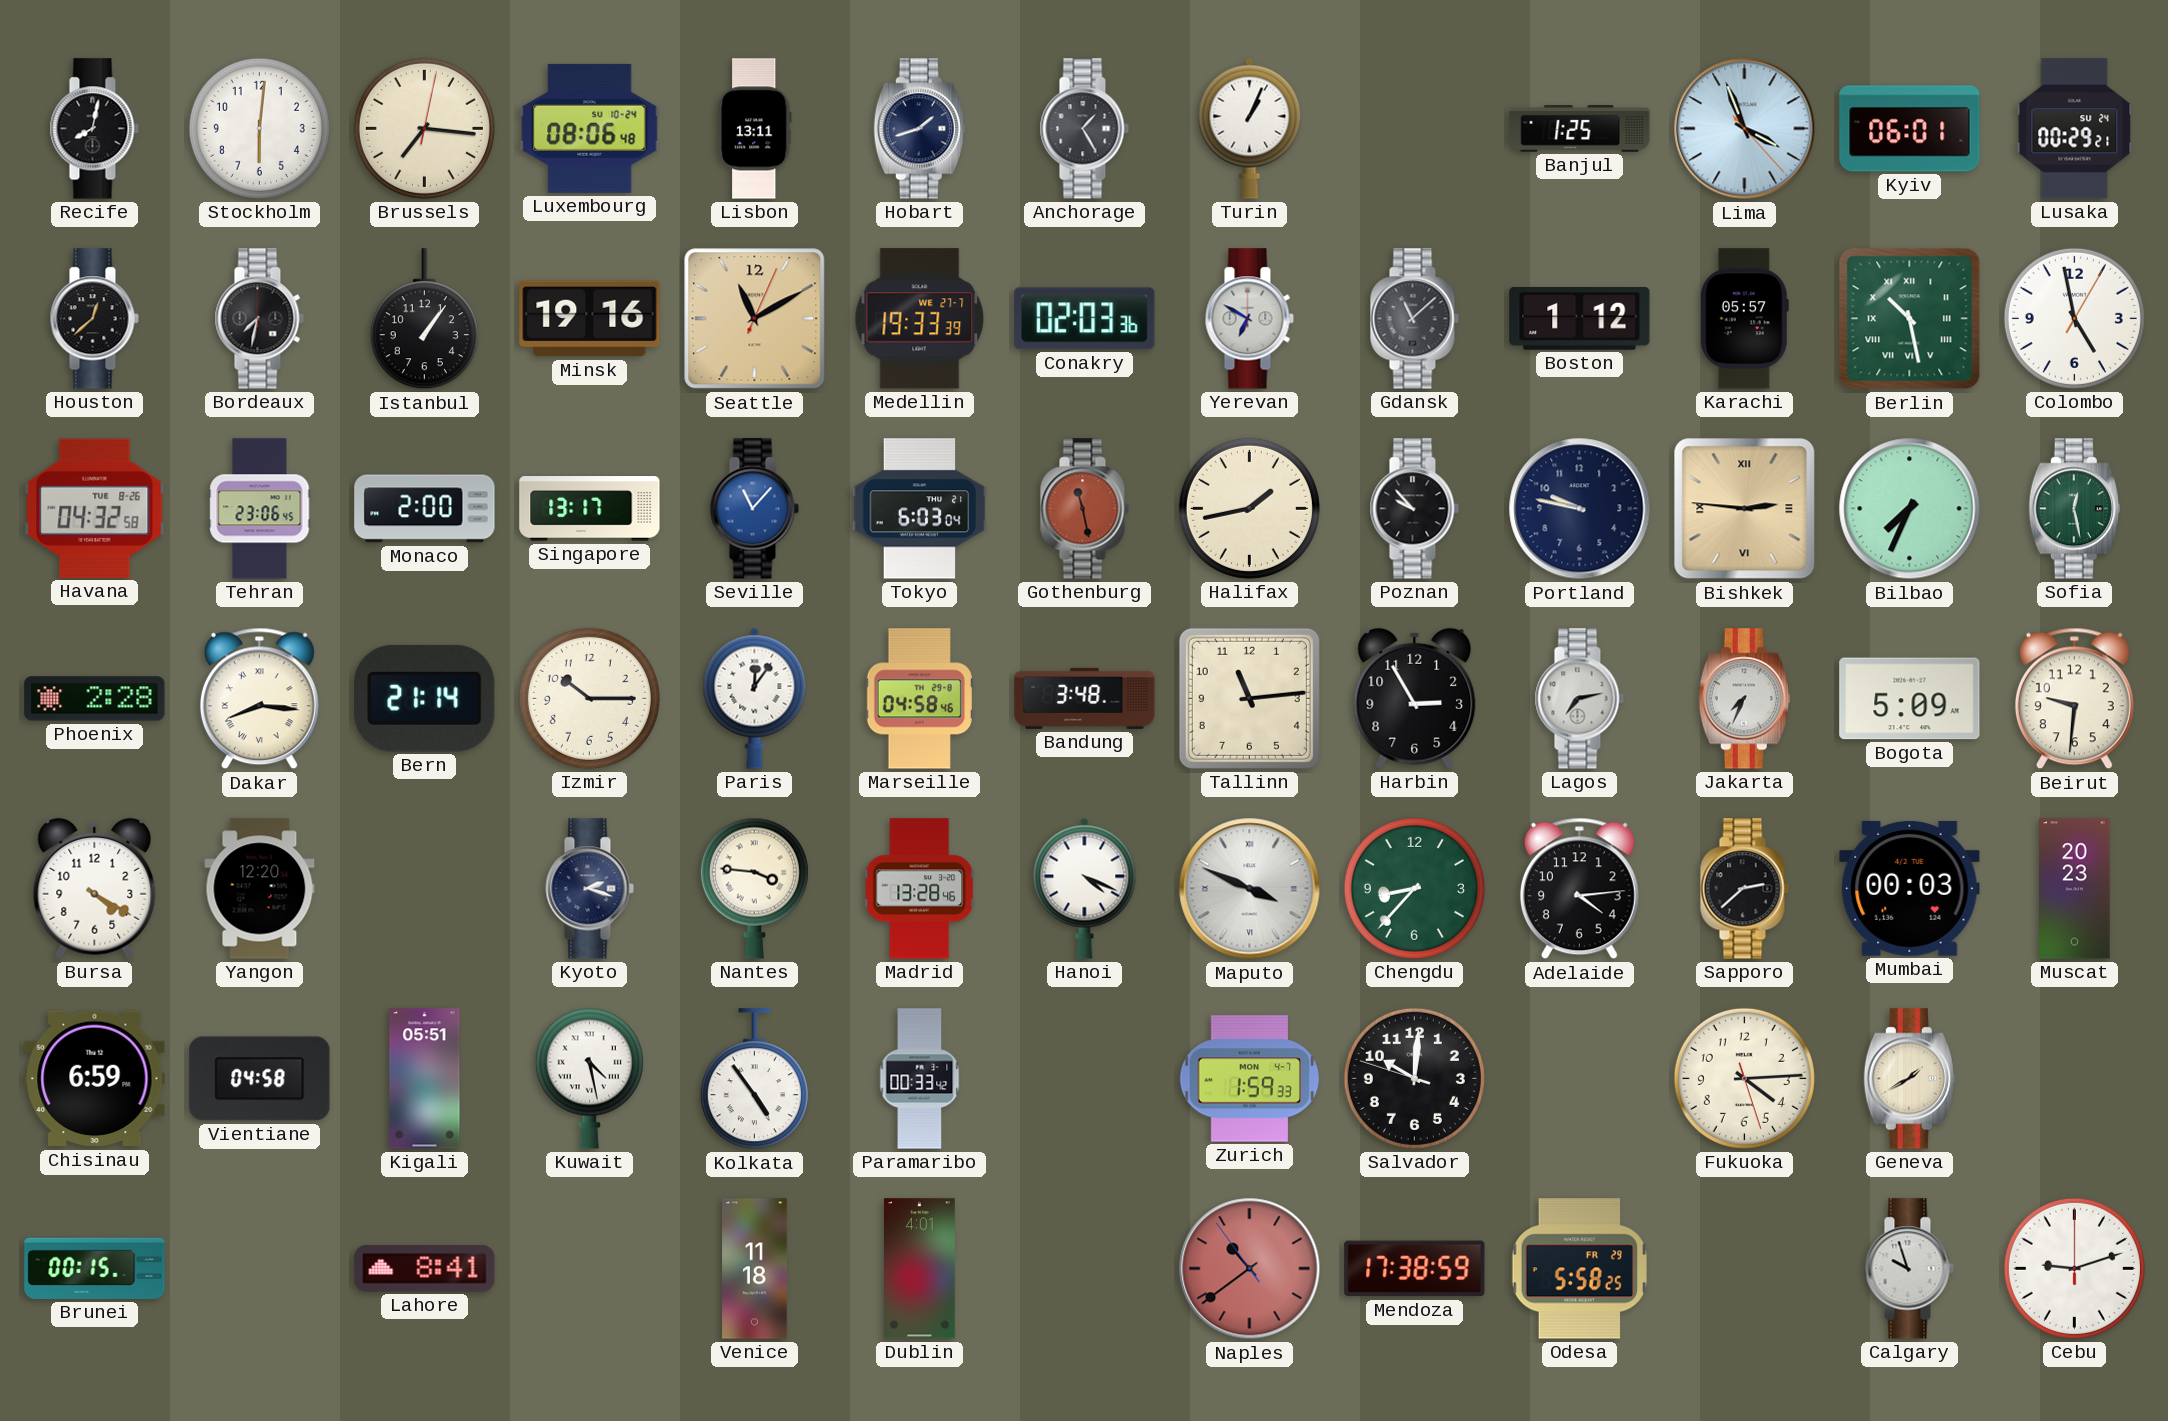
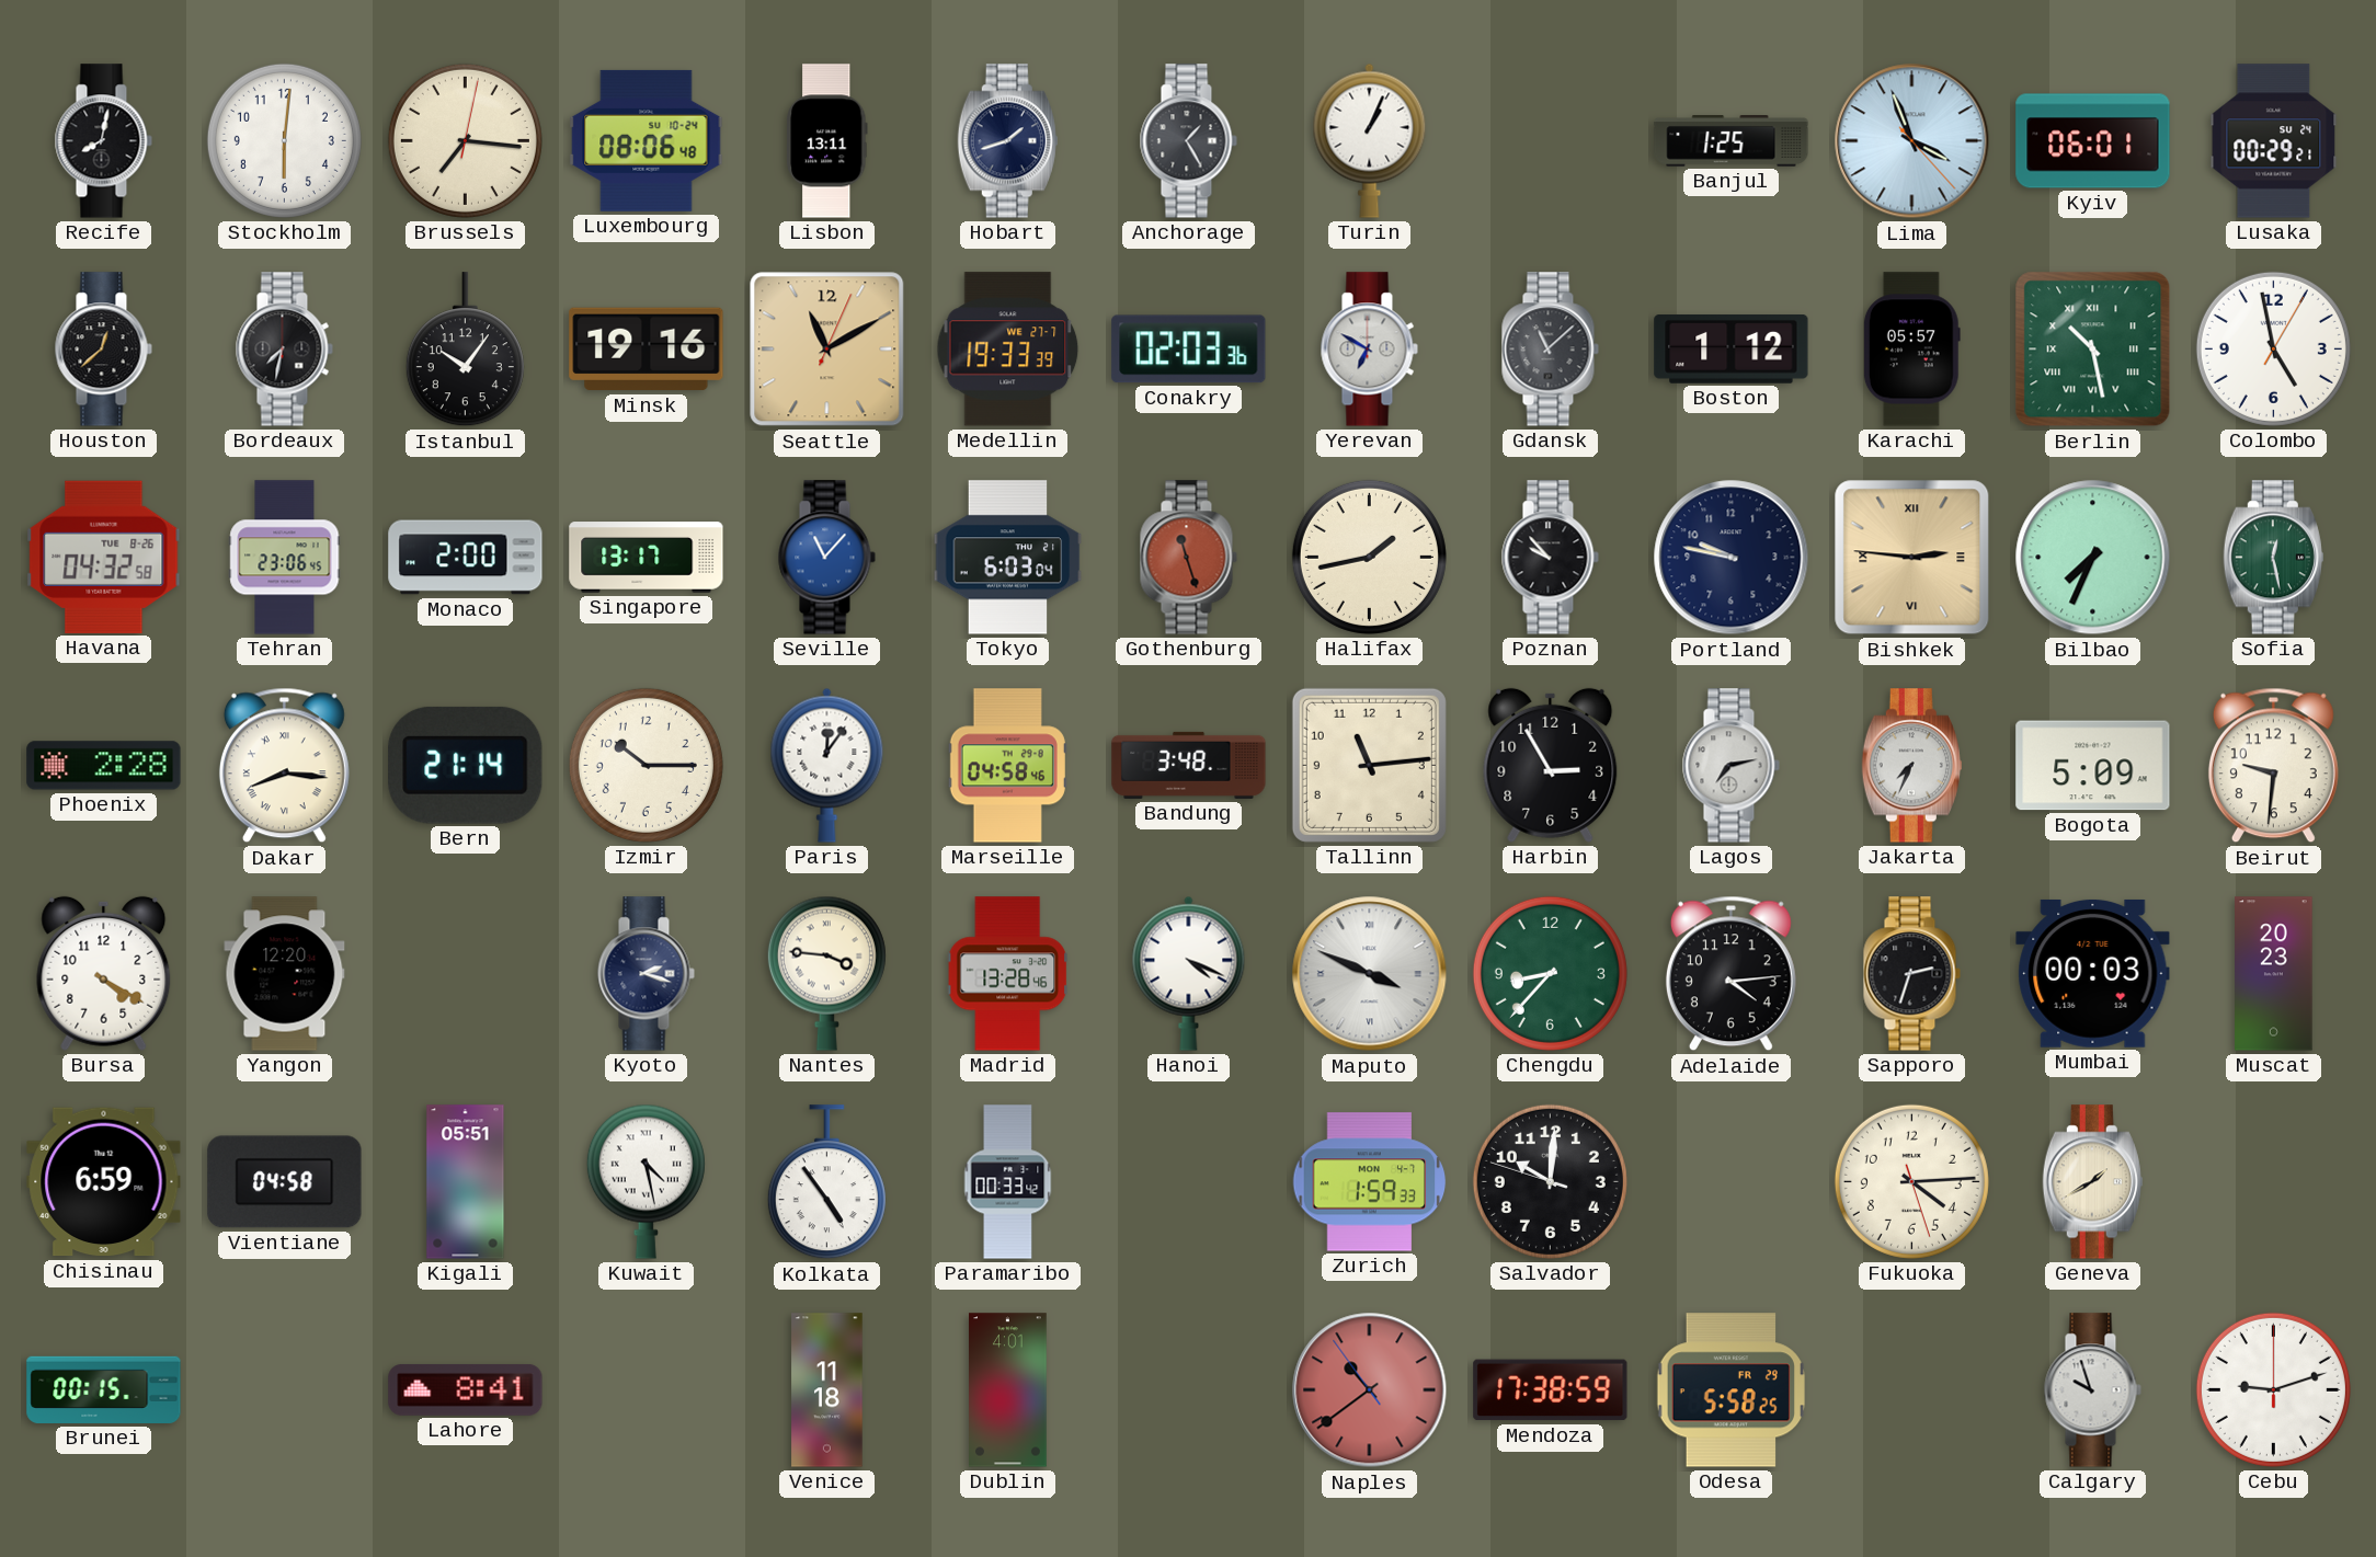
Istanbul: 1:06 -> 10:06 (465, 350)
Gothenburg: 11:28 -> 11:27 (1188, 558)
Sapporo: 2:38 -> 2:33 (1911, 974)
